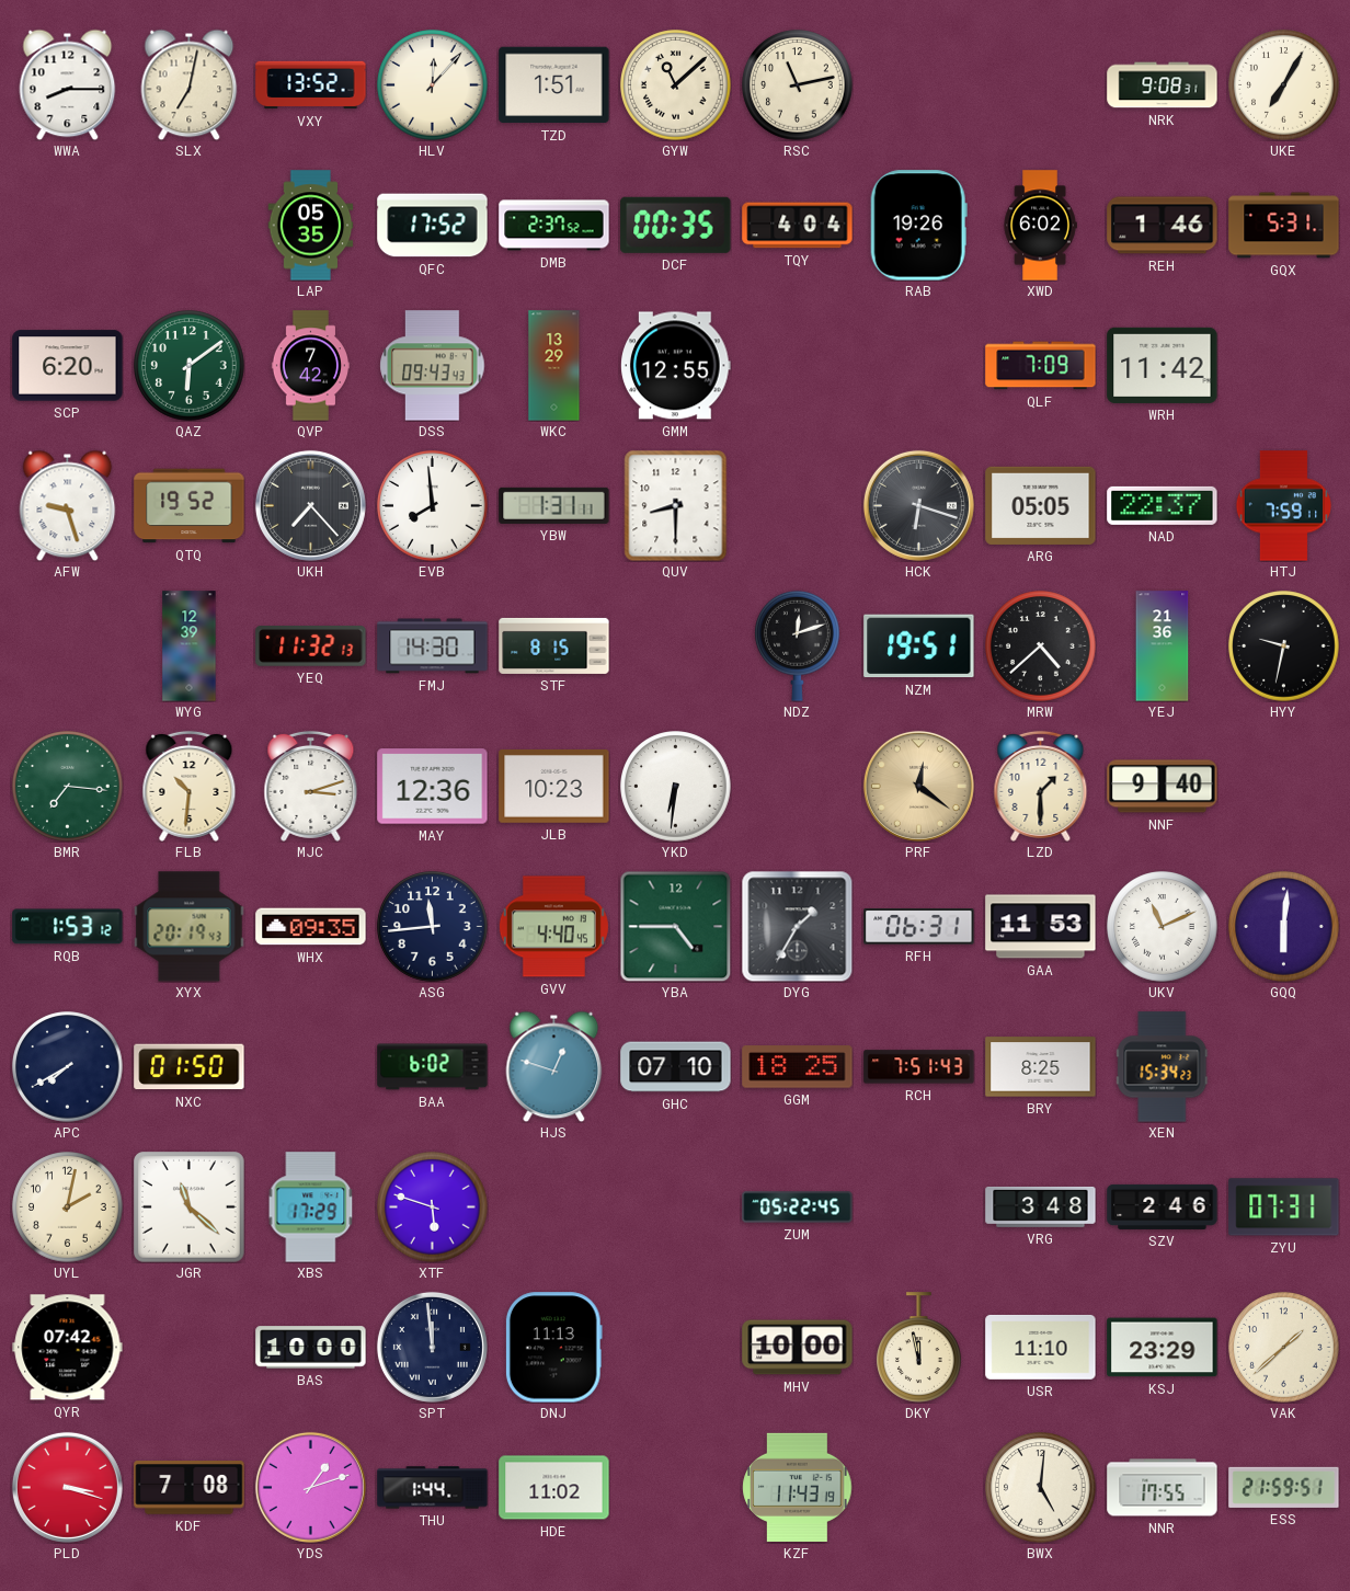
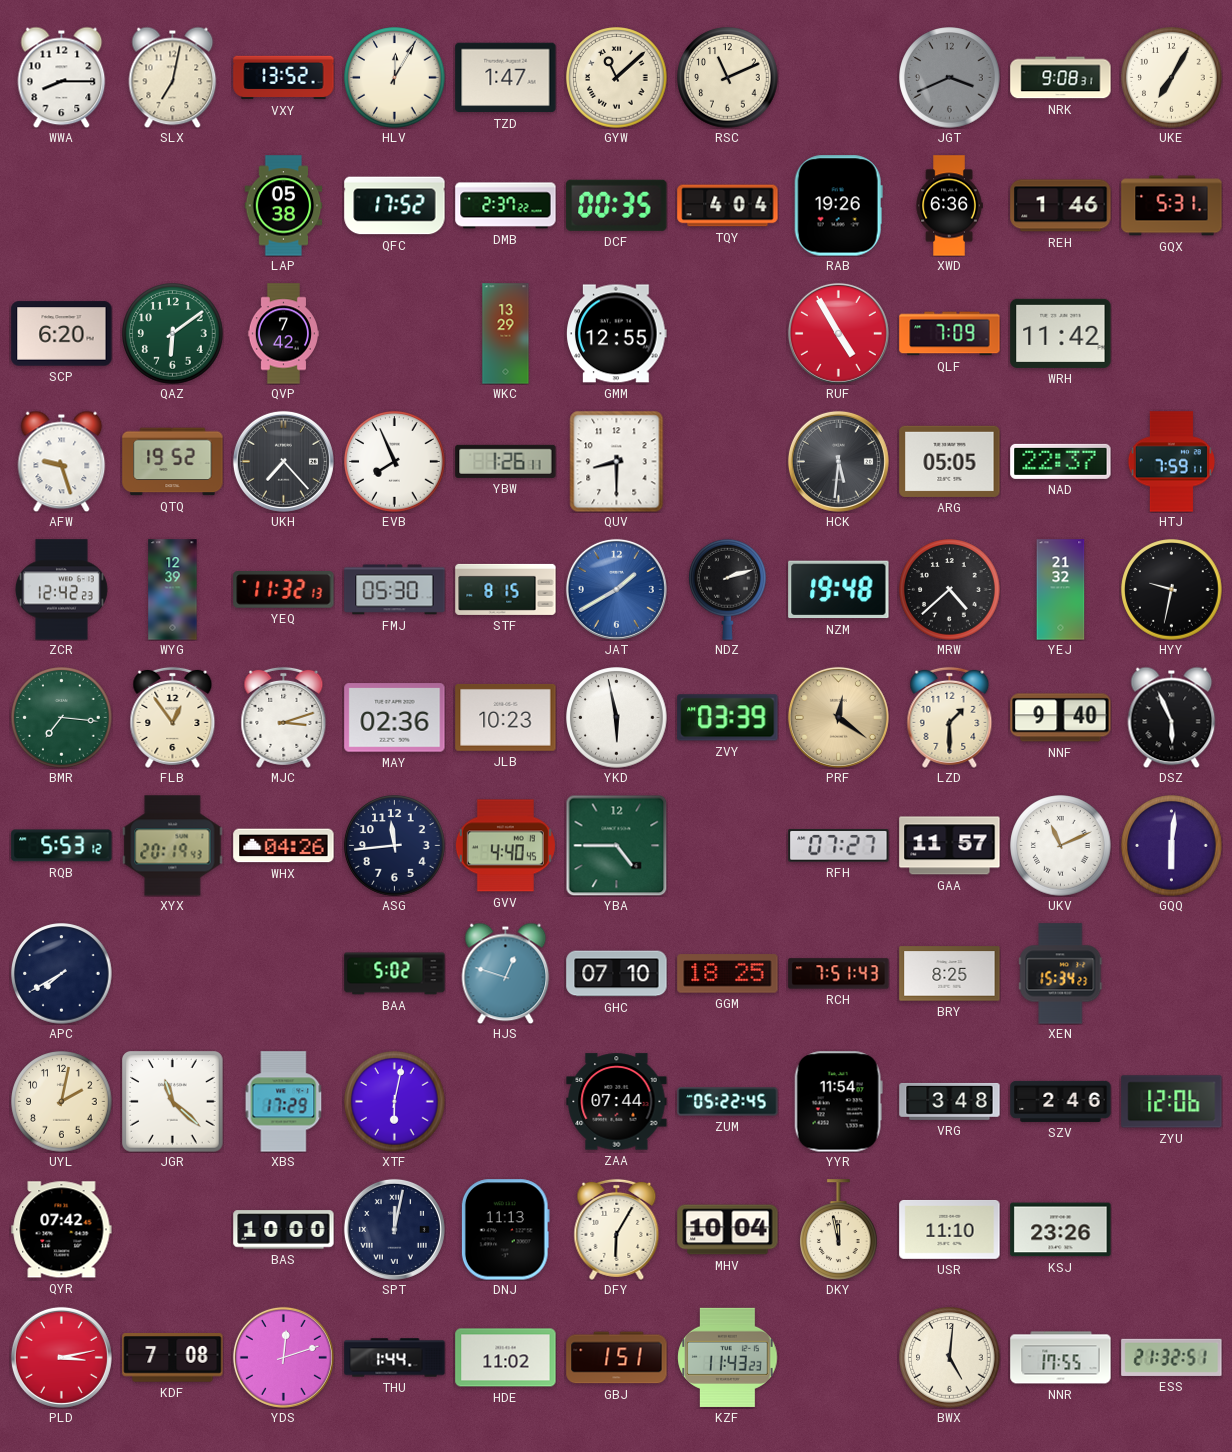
HLV: 12:07 -> 12:05 (395, 78)
TZD: 1:51 -> 1:47 (506, 78)
RSC: 11:13 -> 11:11 (728, 78)
JGT: none -> 3:41 (950, 78)
LAP: 05:35 -> 05:38 (284, 206)
DMB: 2:37:52 -> 2:37:22 (506, 206)
XWD: 6:02 -> 6:36 (949, 206)
DSS: 09:43 -> none (433, 366)
RUF: none -> 4:55 (838, 333)
EVB: 7:59 -> 7:56 (395, 462)
YBW: 1:31 -> 1:26 (506, 461)
HCK: 6:18 -> 5:31 (838, 461)
ZCR: none -> 12:42 (61, 590)
FMJ: 14:30 -> 05:30 (395, 590)
JAT: none -> 1:40 (616, 589)
NDZ: 12:12 -> 2:12 (728, 589)
NZM: 19:51 -> 19:48 (839, 590)
YEJ: 21:36 -> 21:32 (1061, 590)
FLB: 10:31 -> 12:54 (173, 717)
MAY: 12:36 -> 02:36 (395, 718)
YKD: 6:31 -> 5:58 (617, 718)
ZVY: none -> 03:39 (728, 718)
DSZ: none -> 5:56 (1172, 717)
RQB: 1:53 -> 5:53 (62, 846)
WHX: 09:35 -> 04:26 (284, 846)
DYG: 1:35 -> none (797, 926)
RFH: 06:31 -> 07:27 (839, 846)
GAA: 11:53 -> 11:57 (950, 846)
NXC: 01:50 -> none (190, 1067)
BAA: 6:02 -> 5:02 (395, 974)
XTF: 5:48 -> 6:02 (395, 1102)
ZAA: none -> 07:44 (617, 1102)
YYR: none -> 11:54 (838, 1102)
ZYU: 07:31 -> 12:06 (1172, 1102)
SPT: 11:59 -> 12:02 (394, 1229)
DFY: none -> 6:05 (617, 1229)
MHV: 10:00 -> 10:04 (728, 1230)
KSJ: 23:29 -> 23:26 (1061, 1230)
VAK: 1:38 -> none (1284, 1348)
PLD: 3:18 -> 3:13 (61, 1357)
YDS: 1:12 -> 12:12 (283, 1357)
GBJ: none -> 1:51 (617, 1358)
KZF: 11:43:19 -> 11:43:23 (728, 1357)
ESS: 21:59 -> 21:32 (1172, 1357)
